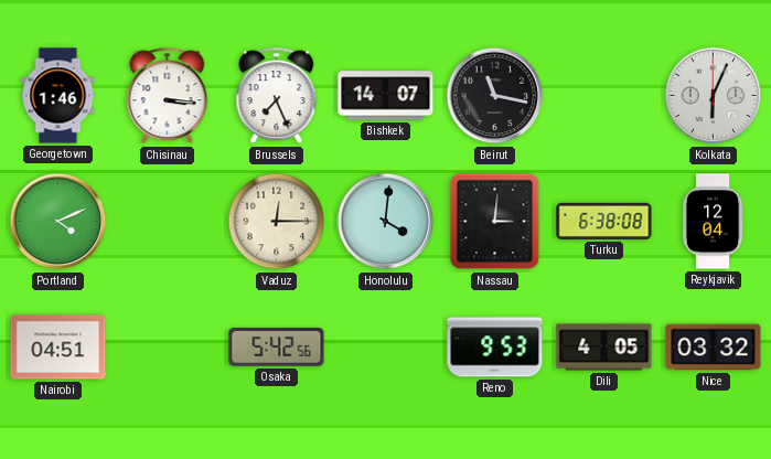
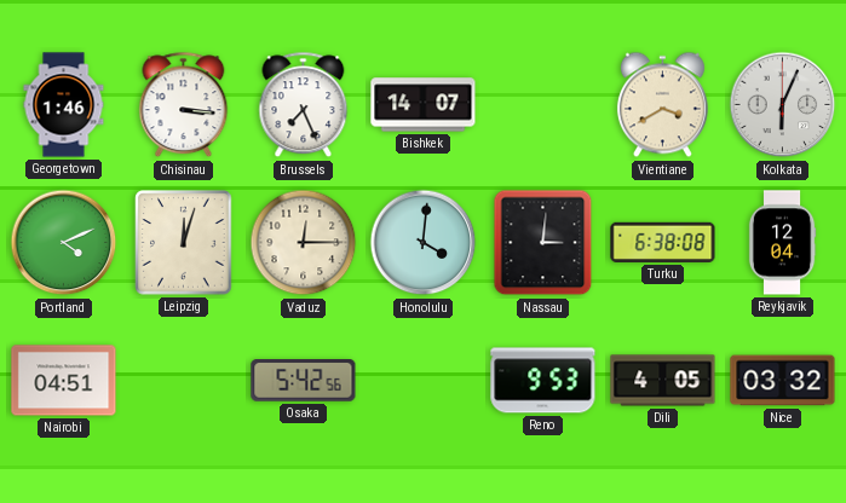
Beirut: 11:17 -> none (495, 96)
Vientiane: none -> 3:40 (662, 105)
Leipzig: none -> 12:03 (184, 243)
